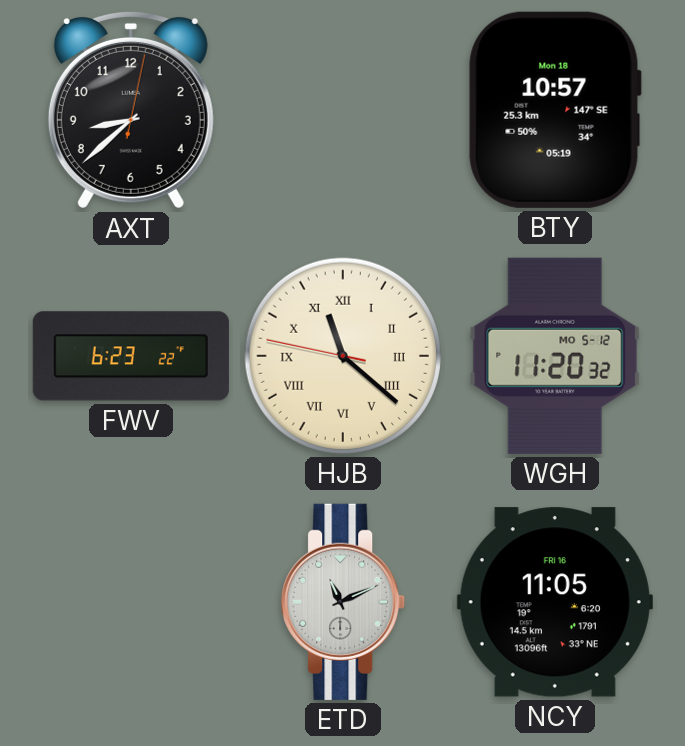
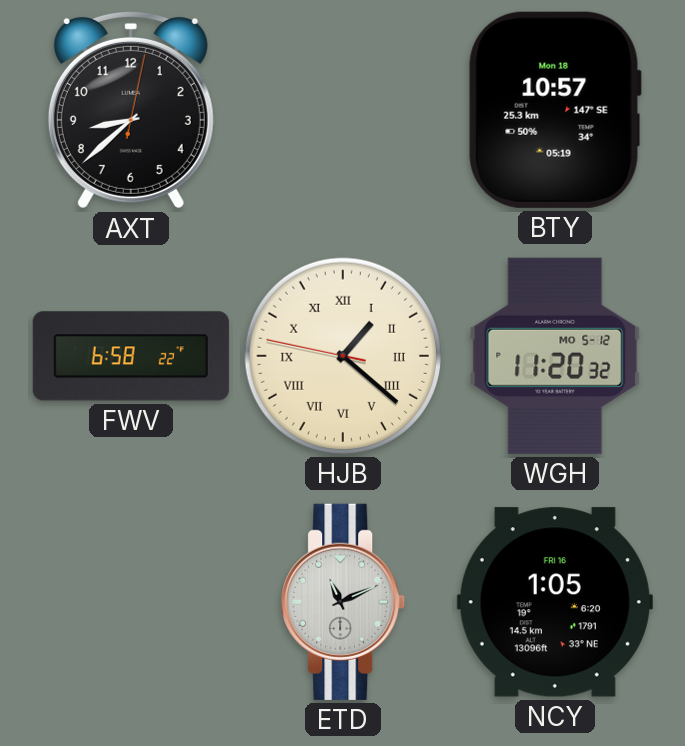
FWV: 6:23 -> 6:58 (131, 356)
HJB: 11:21 -> 1:21 (343, 356)
NCY: 11:05 -> 1:05 (555, 602)
